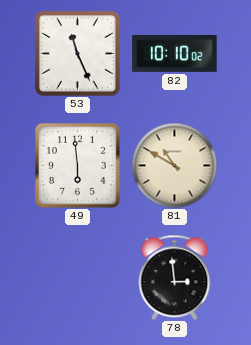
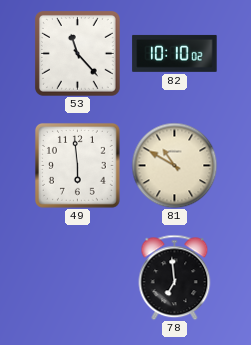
53: 11:26 -> 11:23 (77, 53)
78: 2:59 -> 6:59 (175, 277)
